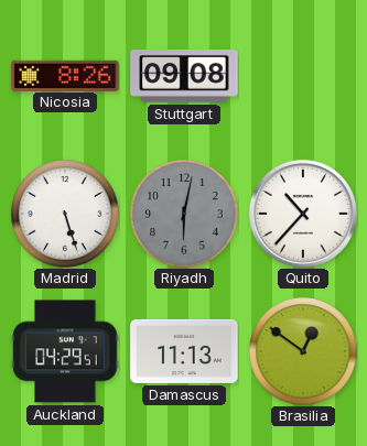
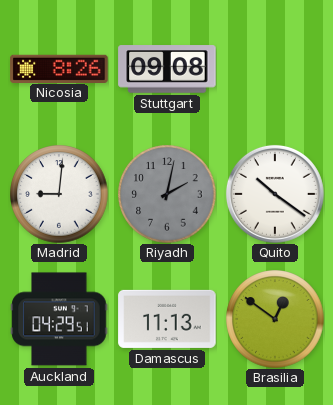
Madrid: 5:27 -> 9:01 (59, 194)
Riyadh: 6:02 -> 2:02 (167, 194)
Quito: 10:37 -> 10:21 (275, 194)
